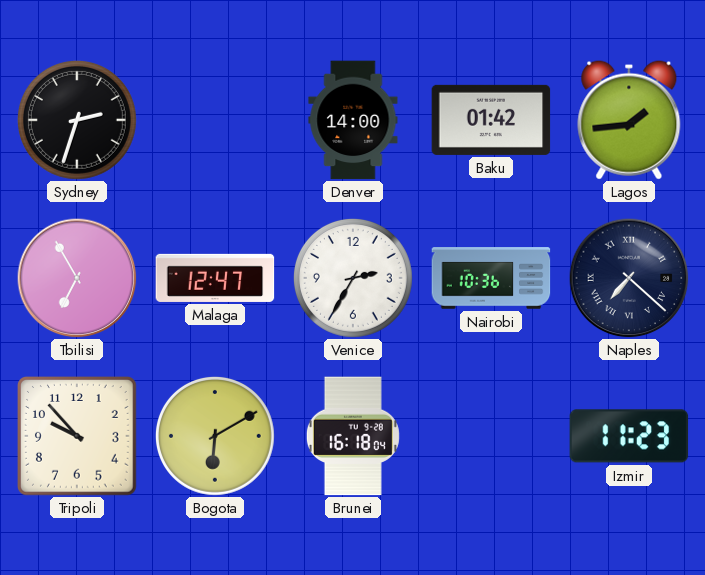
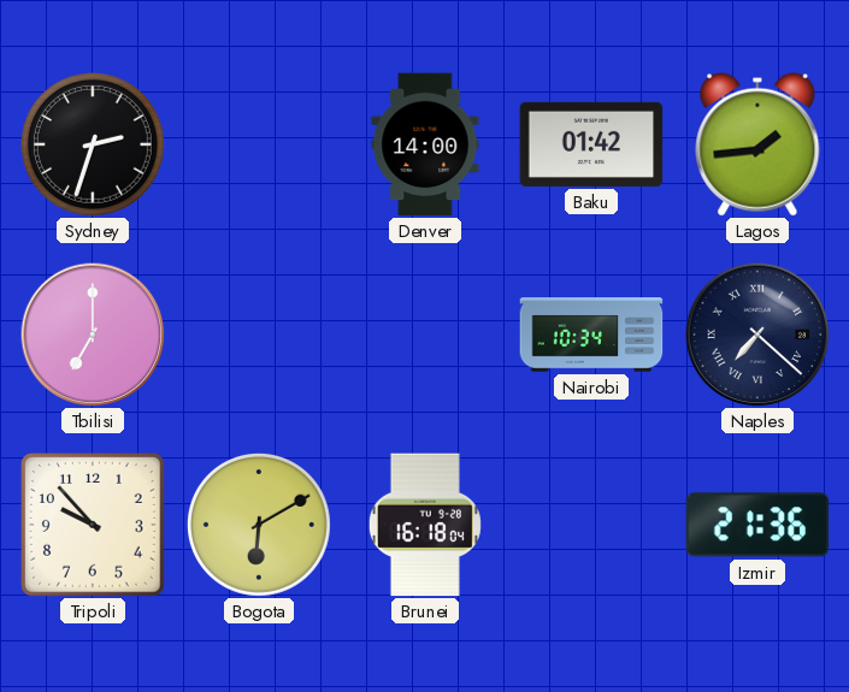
Tbilisi: 6:55 -> 7:00 (93, 335)
Malaga: 12:47 -> none (215, 278)
Venice: 2:35 -> none (353, 278)
Nairobi: 10:36 -> 10:34 (591, 335)
Izmir: 11:23 -> 21:36 (757, 525)
